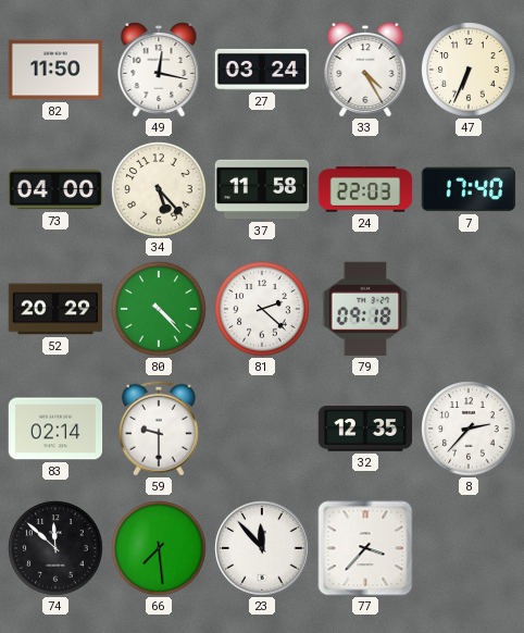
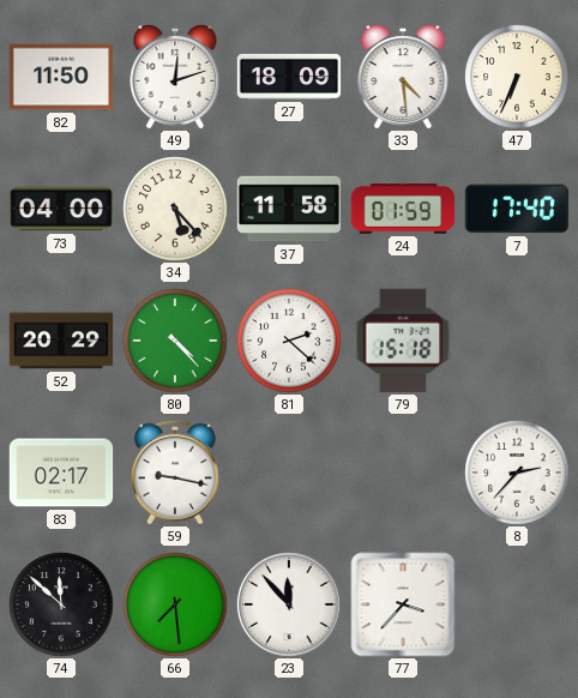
49: 12:17 -> 12:12 (175, 77)
27: 03:24 -> 18:09 (289, 77)
33: 4:25 -> 4:29 (403, 77)
24: 22:03 -> 01:59 (403, 209)
79: 09:18 -> 15:18 (403, 341)
83: 02:14 -> 02:17 (61, 473)
59: 9:30 -> 9:17 (175, 473)
32: 12:35 -> none (365, 429)
